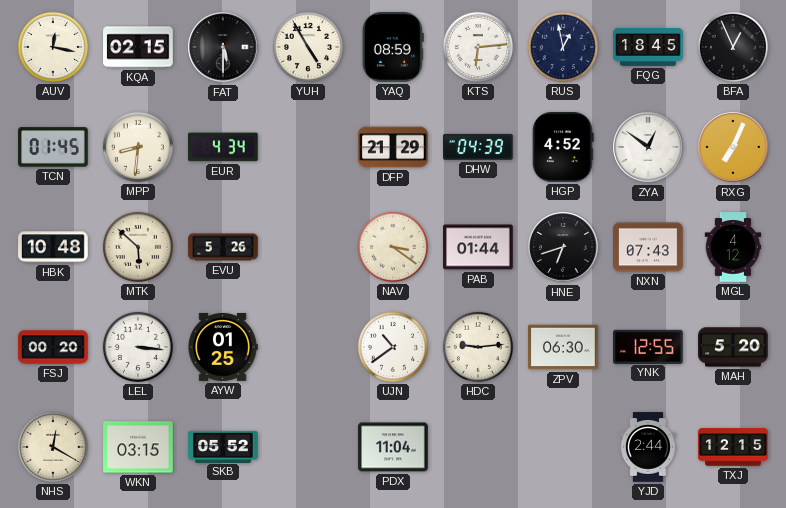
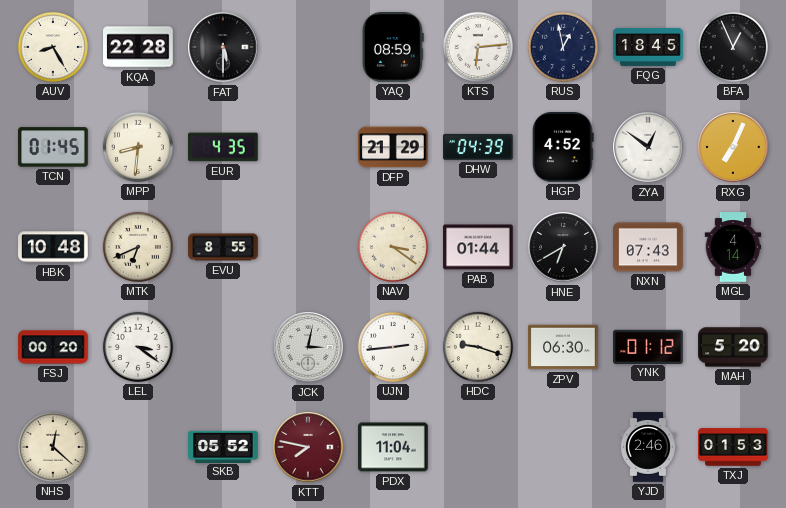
AUV: 12:17 -> 8:25 (53, 47)
KQA: 02:15 -> 22:28 (138, 47)
YUH: 4:55 -> none (308, 47)
EUR: 4:34 -> 4:35 (224, 147)
MTK: 5:52 -> 6:41 (138, 247)
EVU: 5:26 -> 8:55 (223, 247)
HNE: 6:42 -> 6:40 (563, 247)
MGL: 4:12 -> 4:14 (733, 247)
LEL: 3:16 -> 3:21 (138, 347)
AYW: 01:25 -> none (223, 347)
JCK: none -> 3:02 (308, 347)
UJN: 10:39 -> 2:44 (393, 347)
HDC: 9:14 -> 9:18 (478, 347)
YNK: 12:55 -> 01:12 (648, 346)
NHS: 12:20 -> 12:22 (53, 447)
WKN: 03:15 -> none (138, 447)
KTT: none -> 7:47 (308, 447)
YJD: 2:44 -> 2:46 (648, 447)
TXJ: 12:15 -> 01:53 (733, 447)
